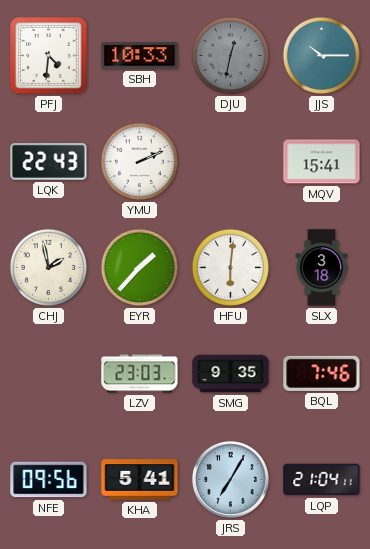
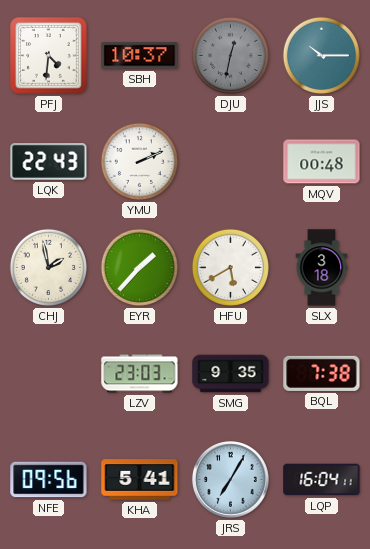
SBH: 10:33 -> 10:37 (140, 56)
MQV: 15:41 -> 00:48 (322, 162)
HFU: 6:01 -> 5:40 (230, 267)
BQL: 7:46 -> 7:38 (322, 373)
LQP: 21:04 -> 16:04 (322, 480)
